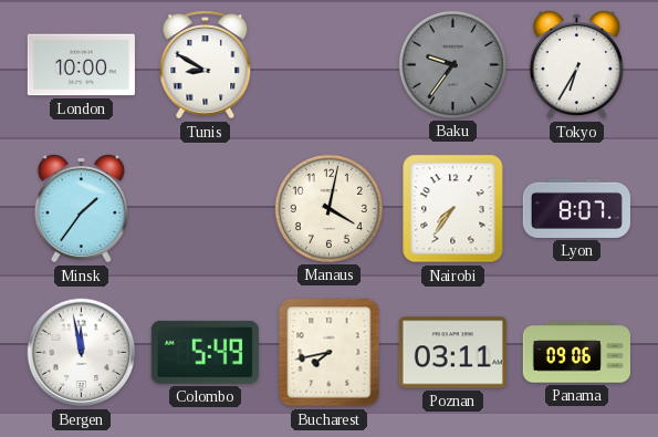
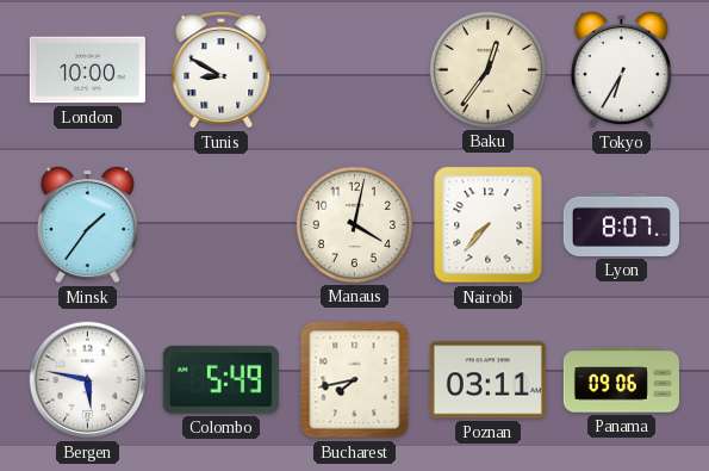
Baku: 9:36 -> 12:36 (487, 69)
Baku dial: grey -> cream (487, 69)
Nairobi: 7:36 -> 7:37 (489, 225)
Bergen: 11:58 -> 5:47 (88, 380)
